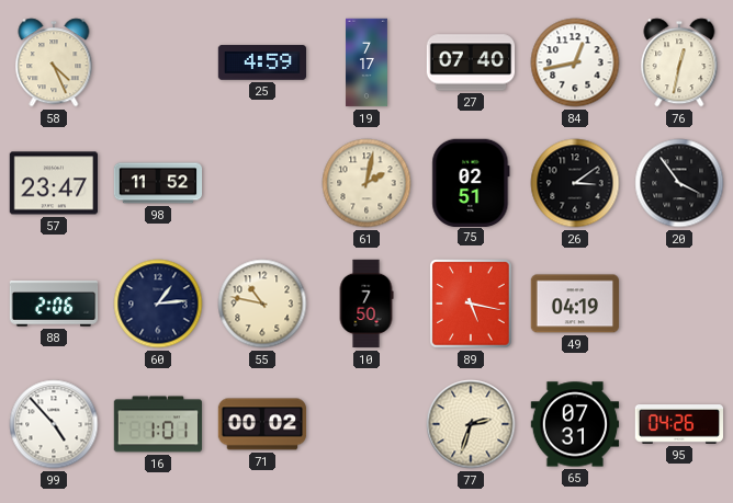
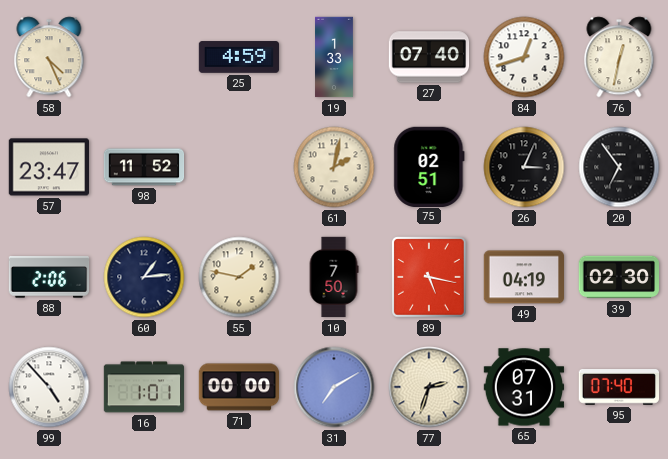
19: 7:17 -> 1:33 (335, 57)
84: 12:43 -> 12:42 (524, 57)
26: 3:09 -> 3:04 (524, 167)
20: 3:54 -> 6:54 (619, 167)
55: 10:47 -> 1:47 (239, 277)
39: none -> 02:30 (619, 277)
71: 00:02 -> 00:00 (239, 387)
31: none -> 7:10 (334, 387)
95: 04:26 -> 07:40 (619, 388)
